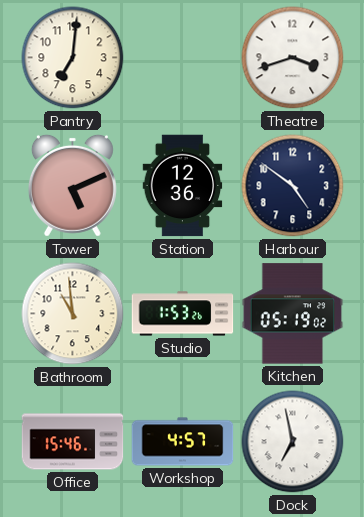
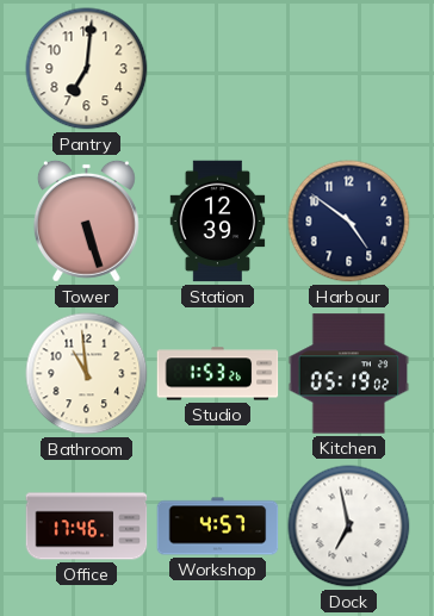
Theatre: 3:42 -> none (293, 58)
Tower: 5:11 -> 5:27 (86, 220)
Station: 12:36 -> 12:39 (218, 222)
Office: 15:46 -> 17:46 (87, 527)
